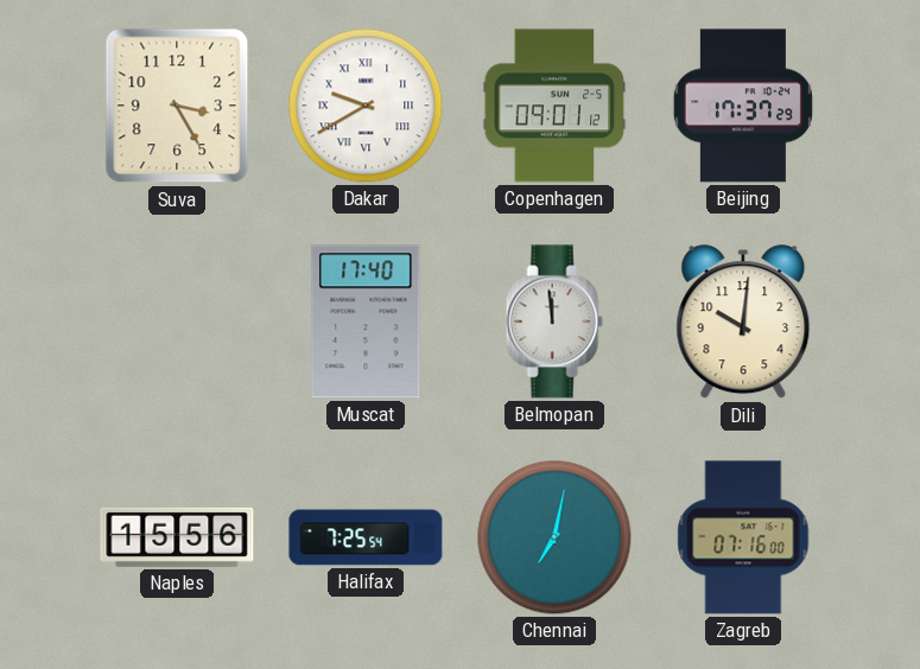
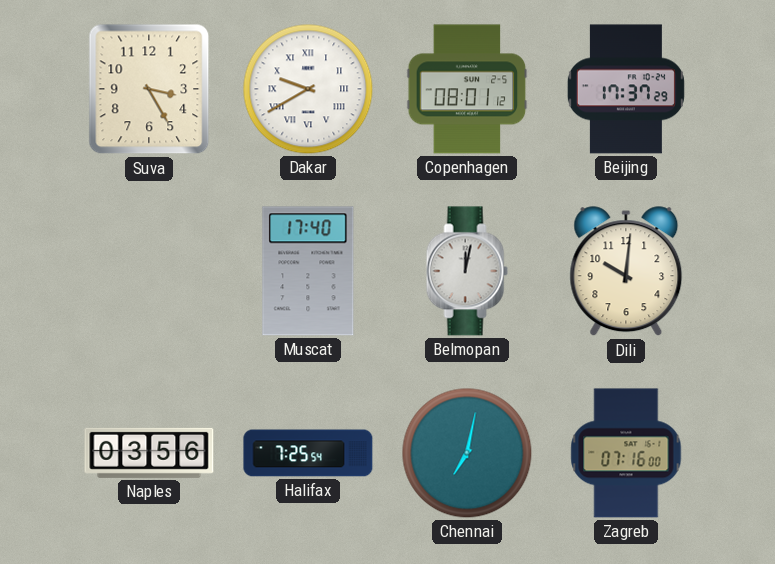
Copenhagen: 09:01 -> 08:01 (467, 89)
Belmopan: 11:59 -> 12:02 (467, 271)
Naples: 15:56 -> 03:56 (149, 453)
